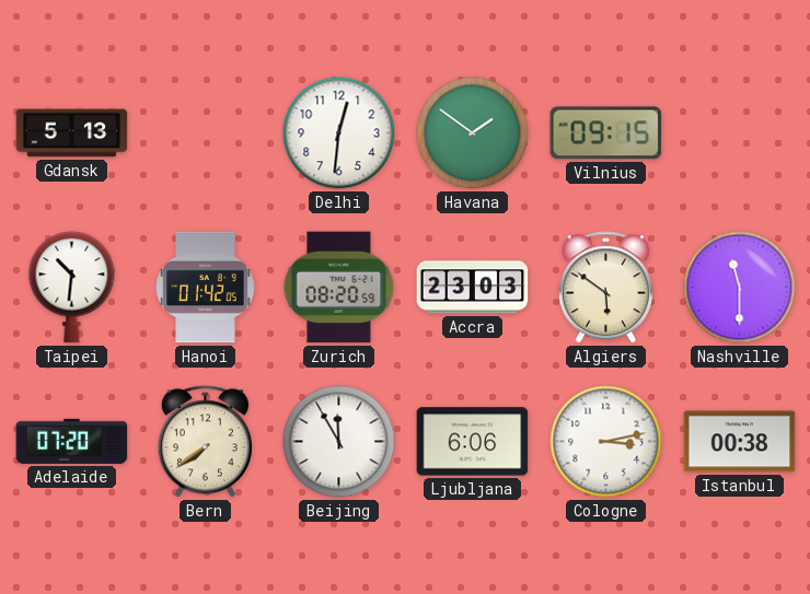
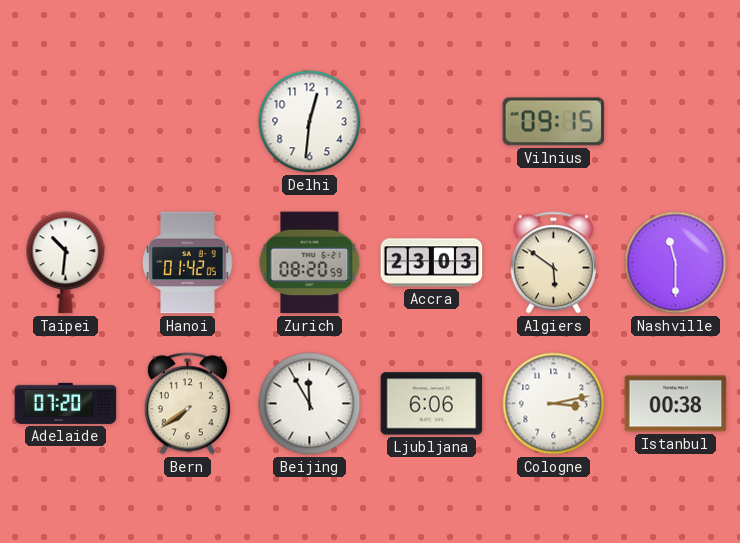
Gdansk: 5:13 -> none (72, 133)
Havana: 1:51 -> none (473, 133)
